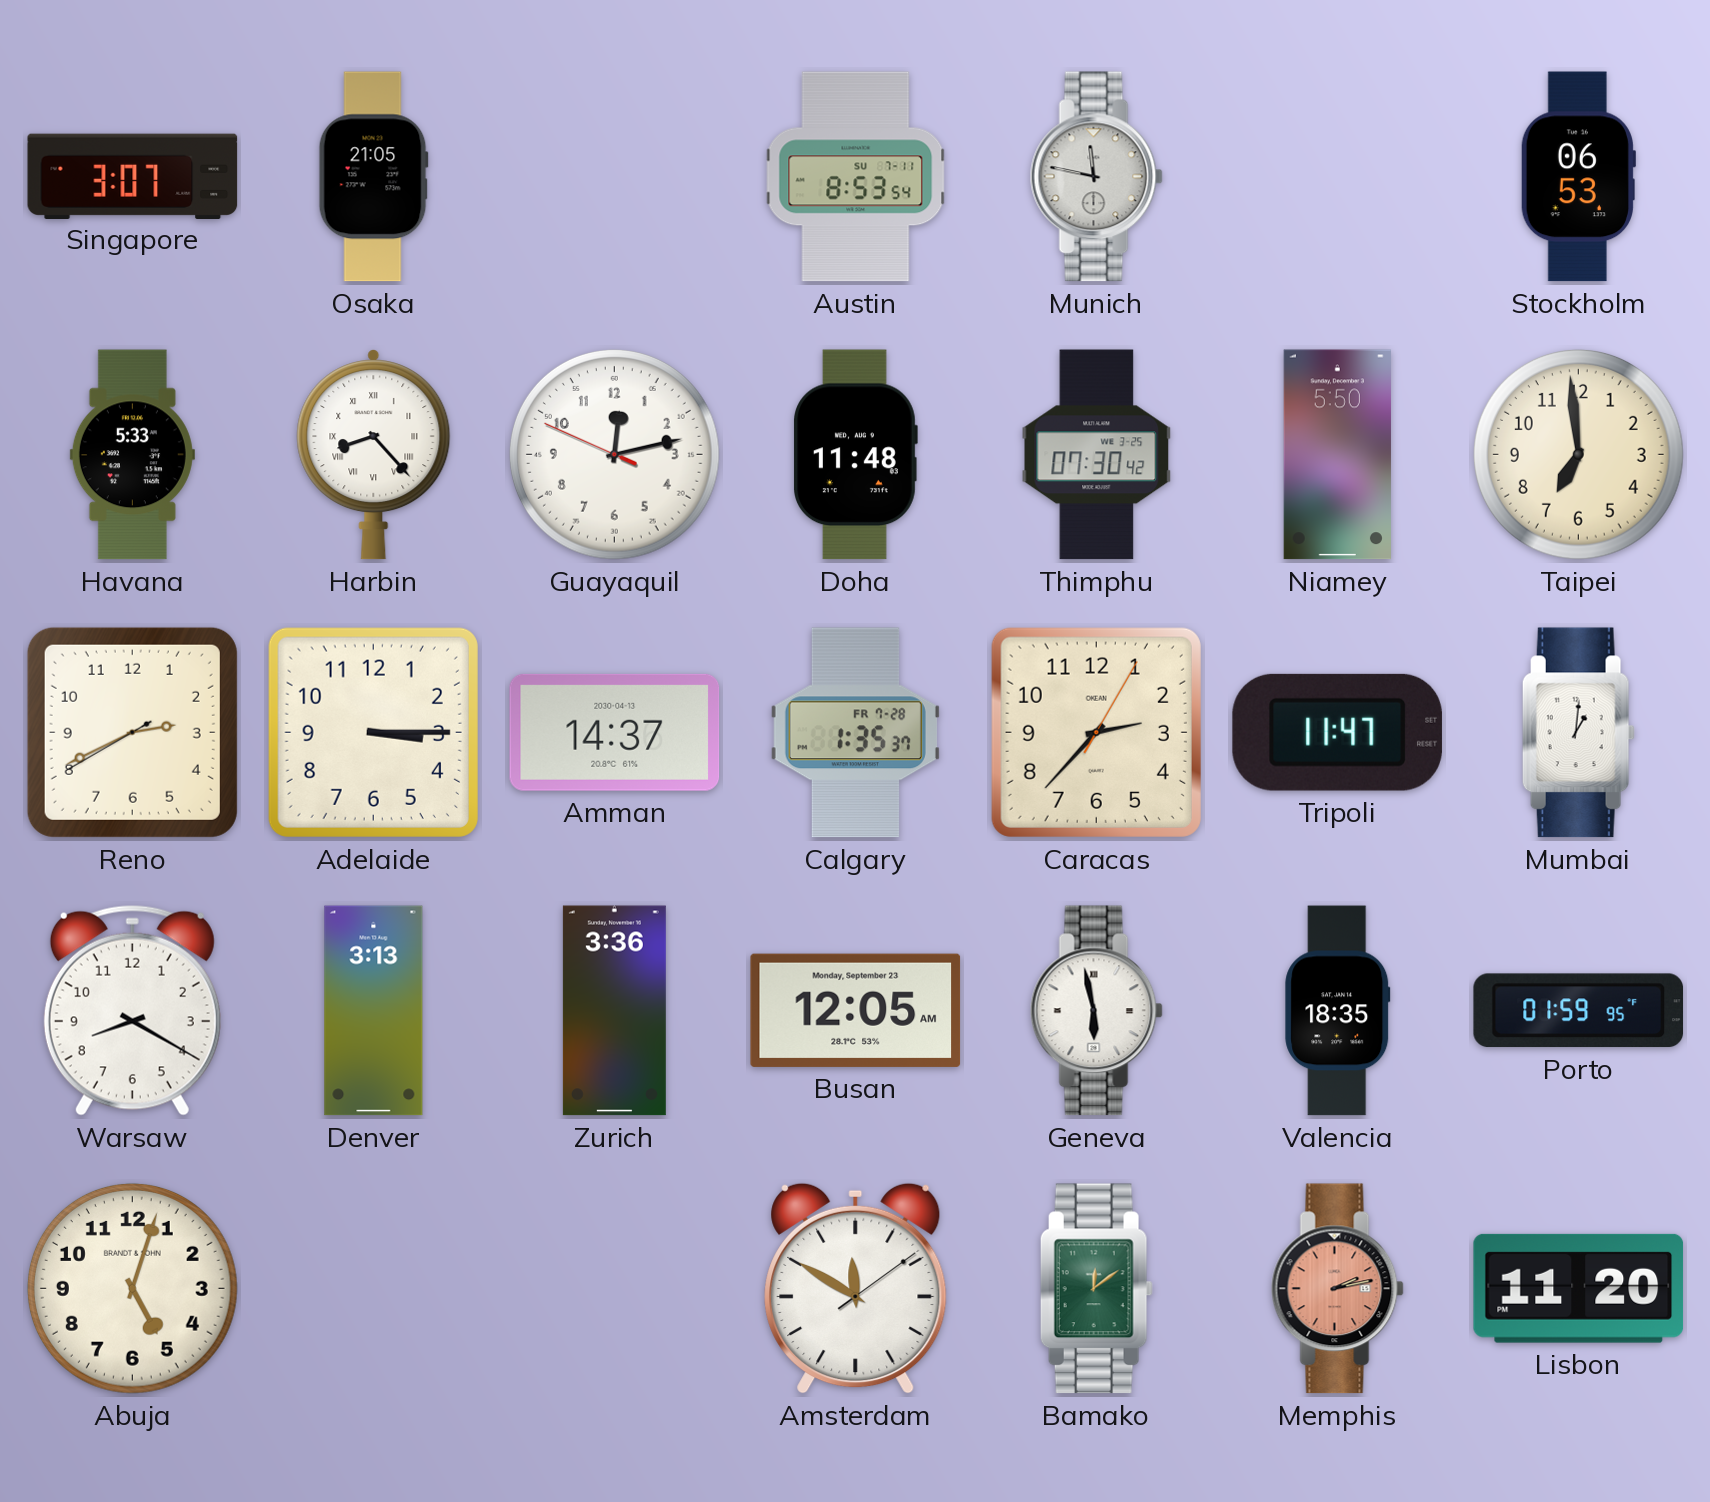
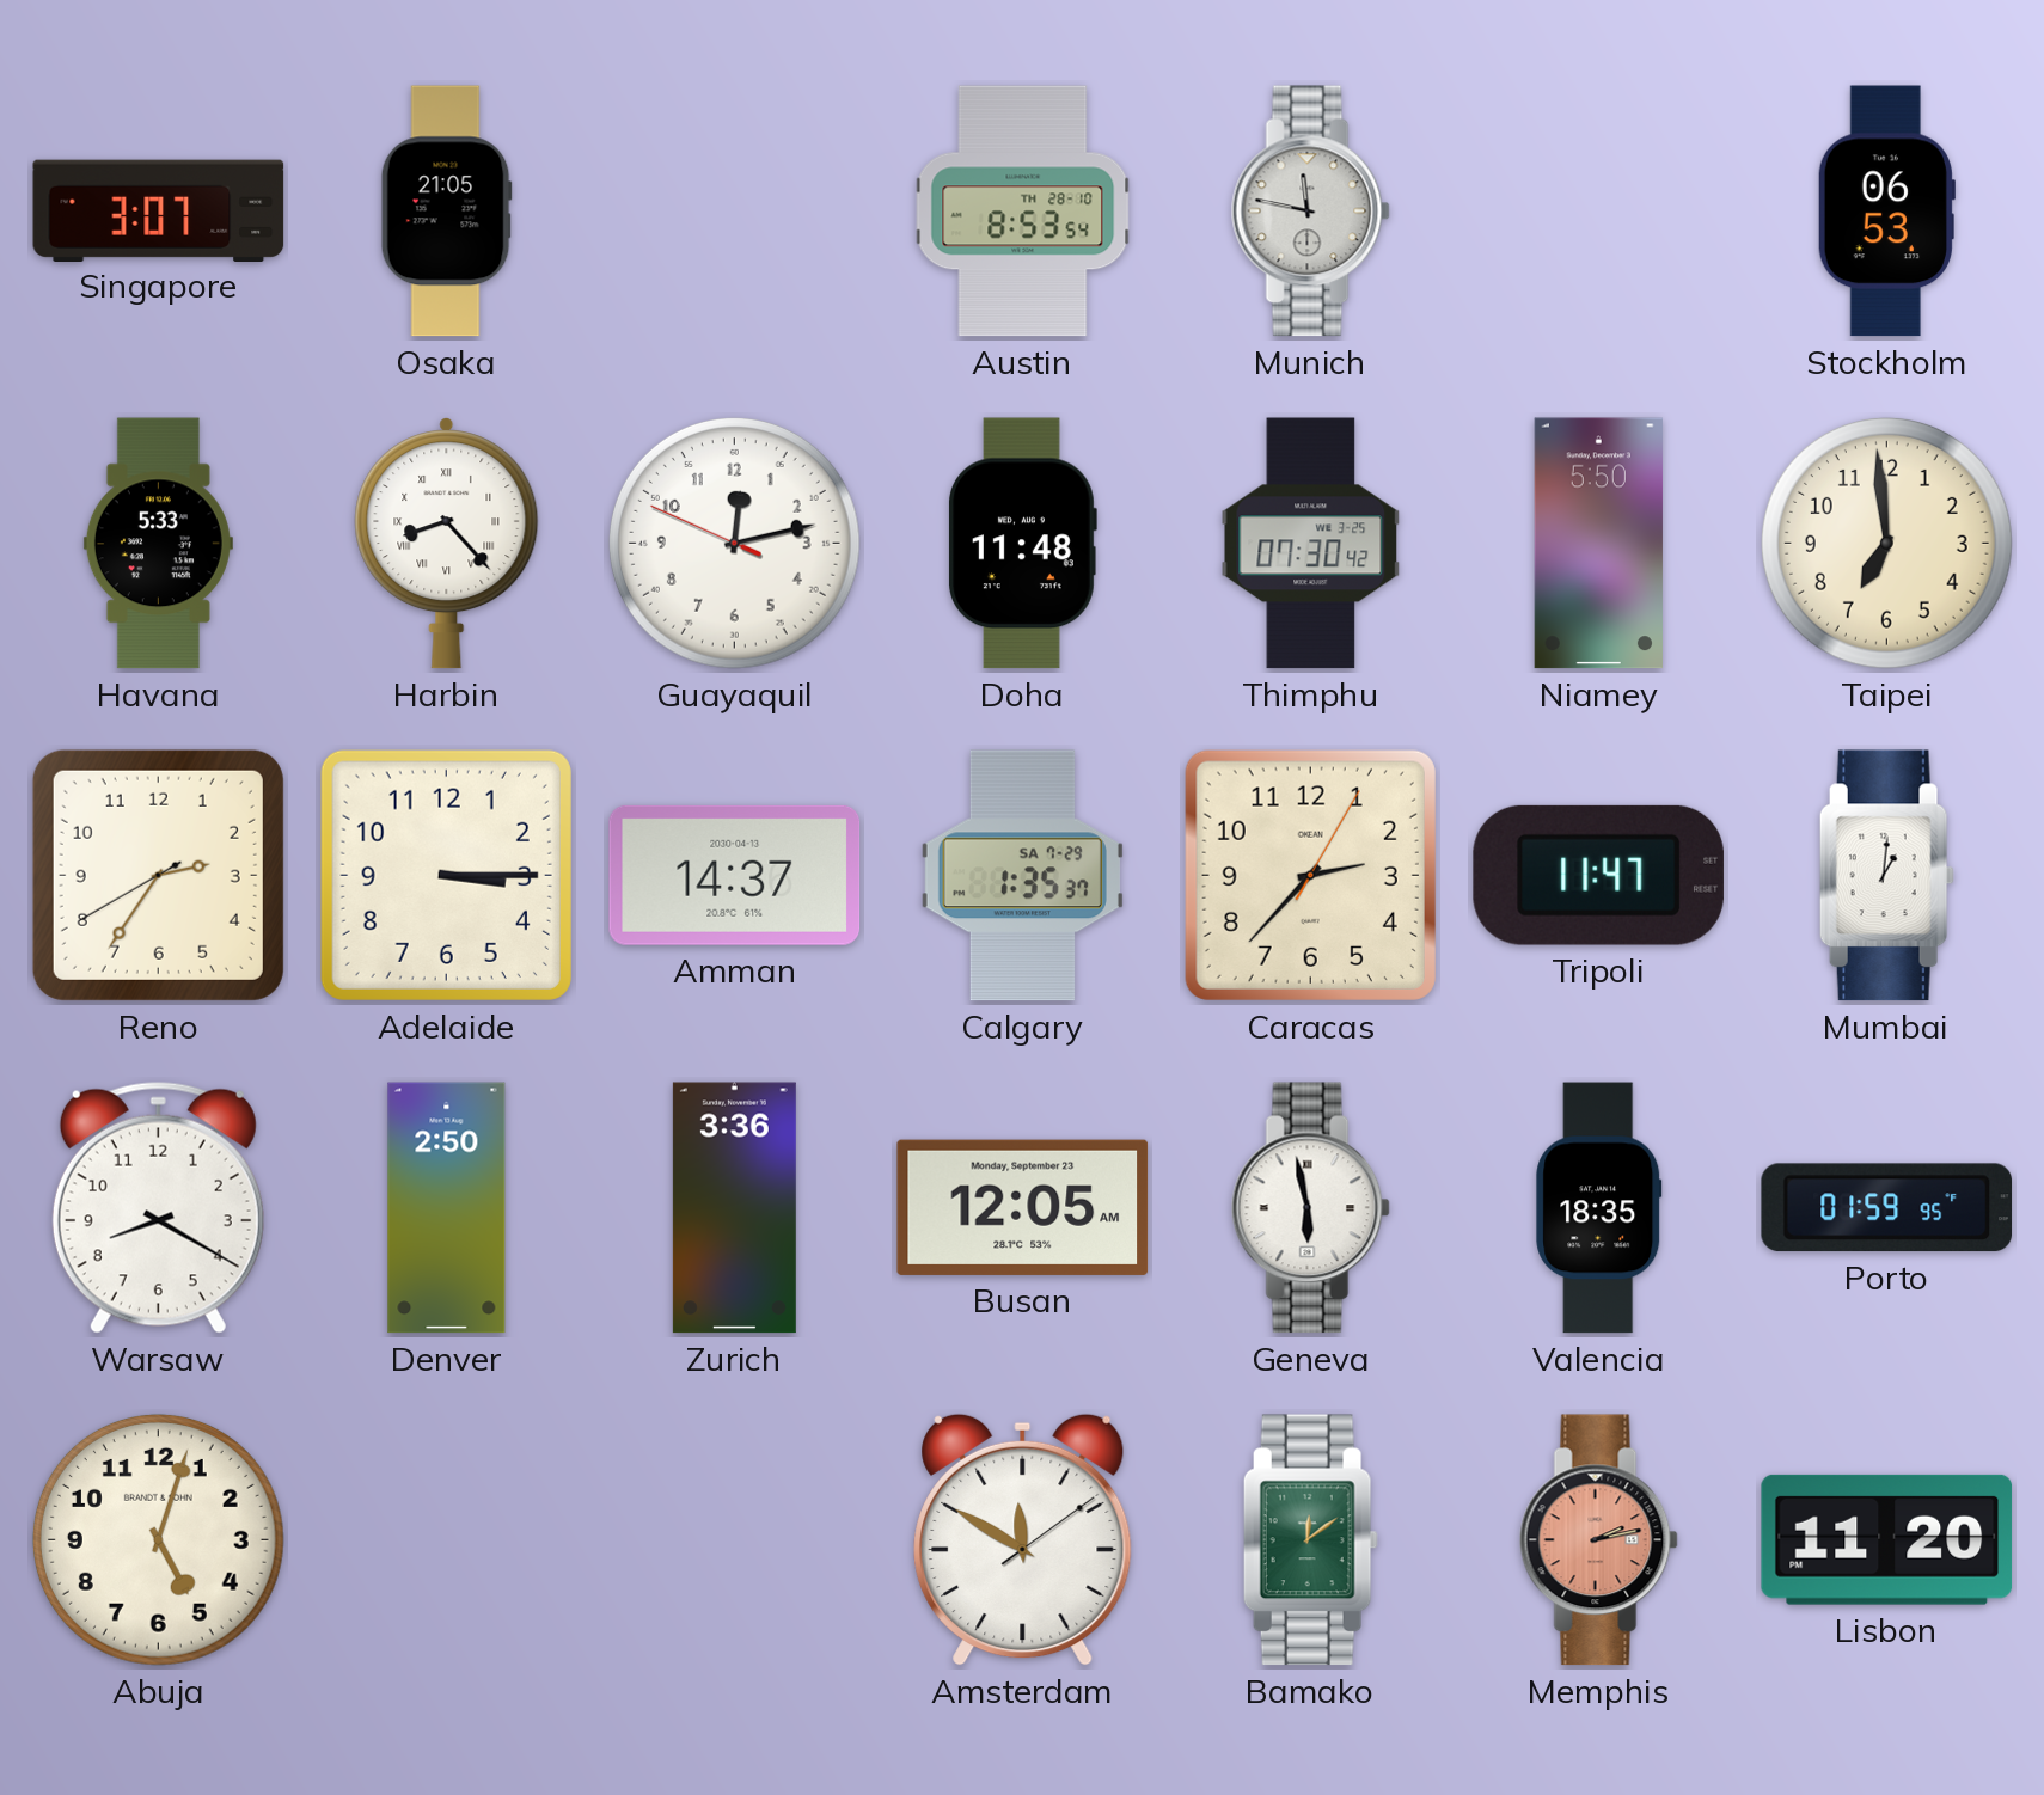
Austin date: SU 7-11 -> TH 28-10 (1023, 212)
Reno: 2:40 -> 2:35 (158, 875)
Calgary date: FR 7-28 -> SA 7-29 (1022, 876)
Denver: 3:13 -> 2:50 (447, 1208)
